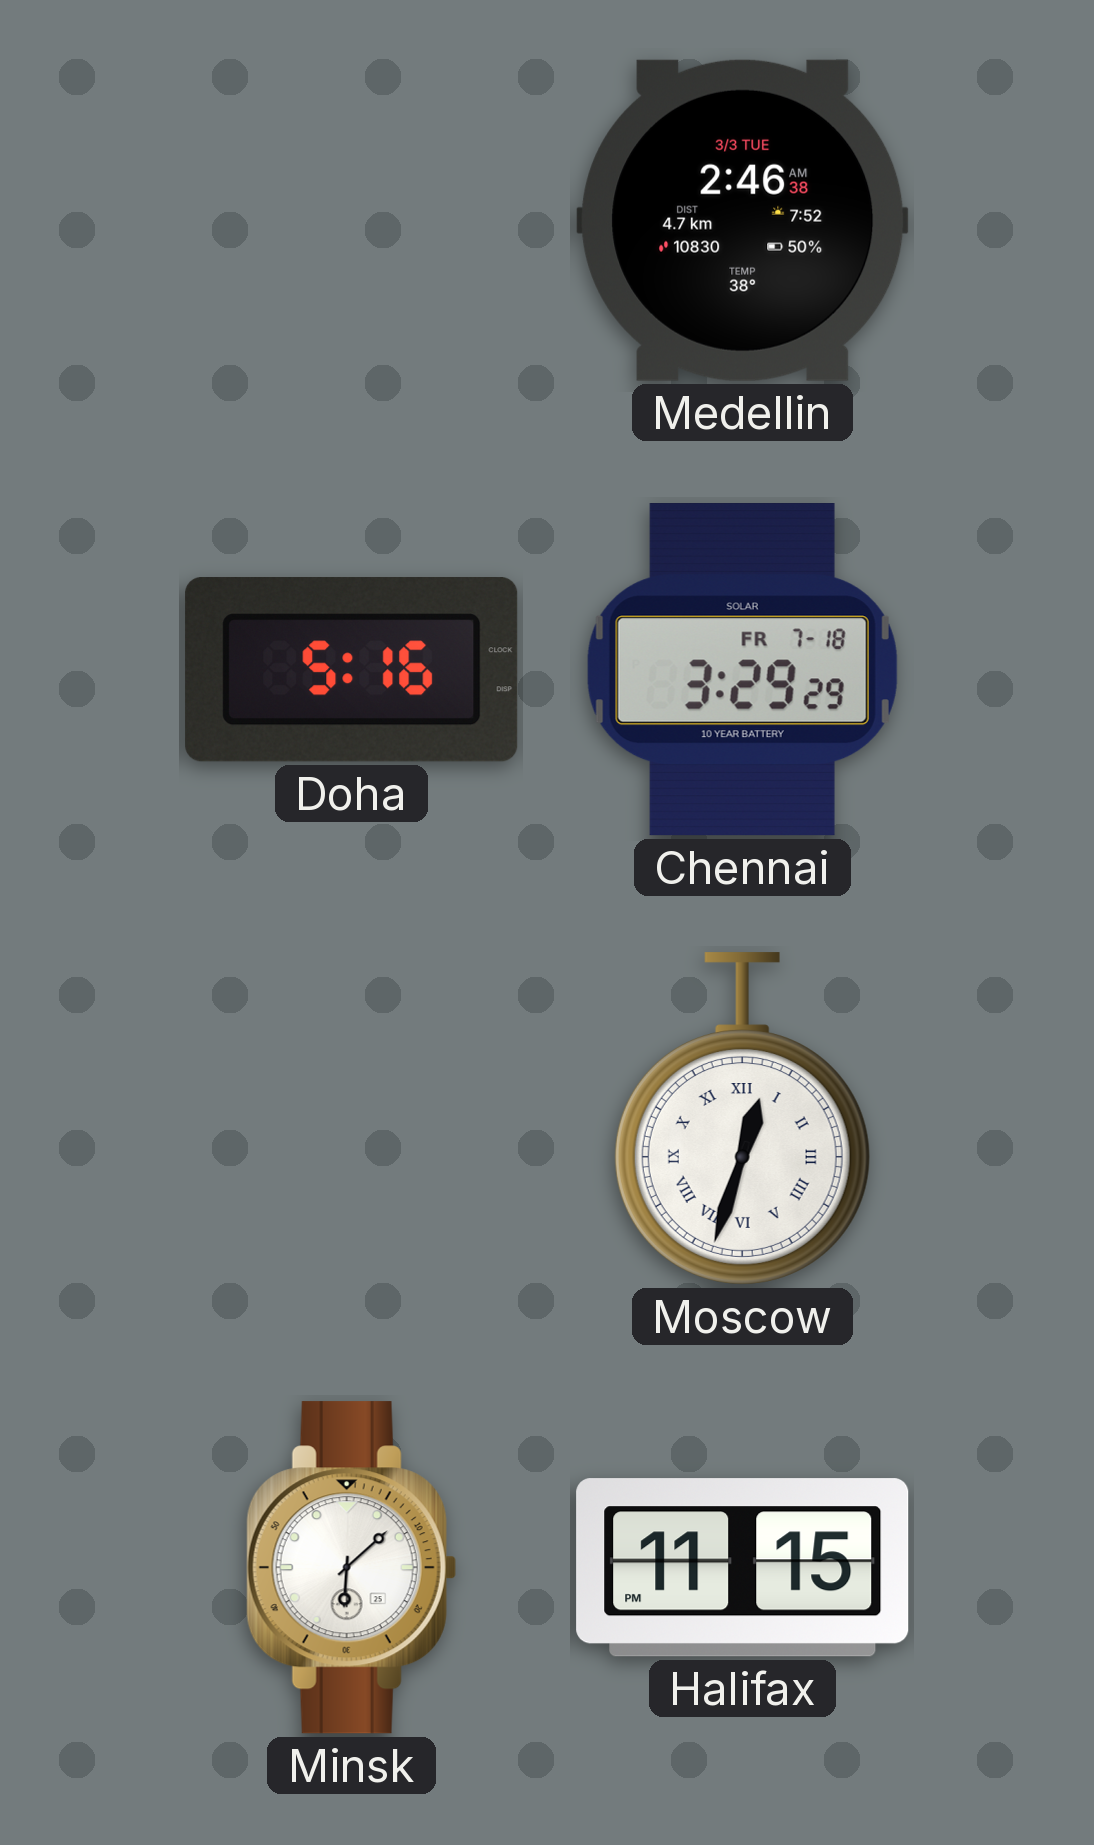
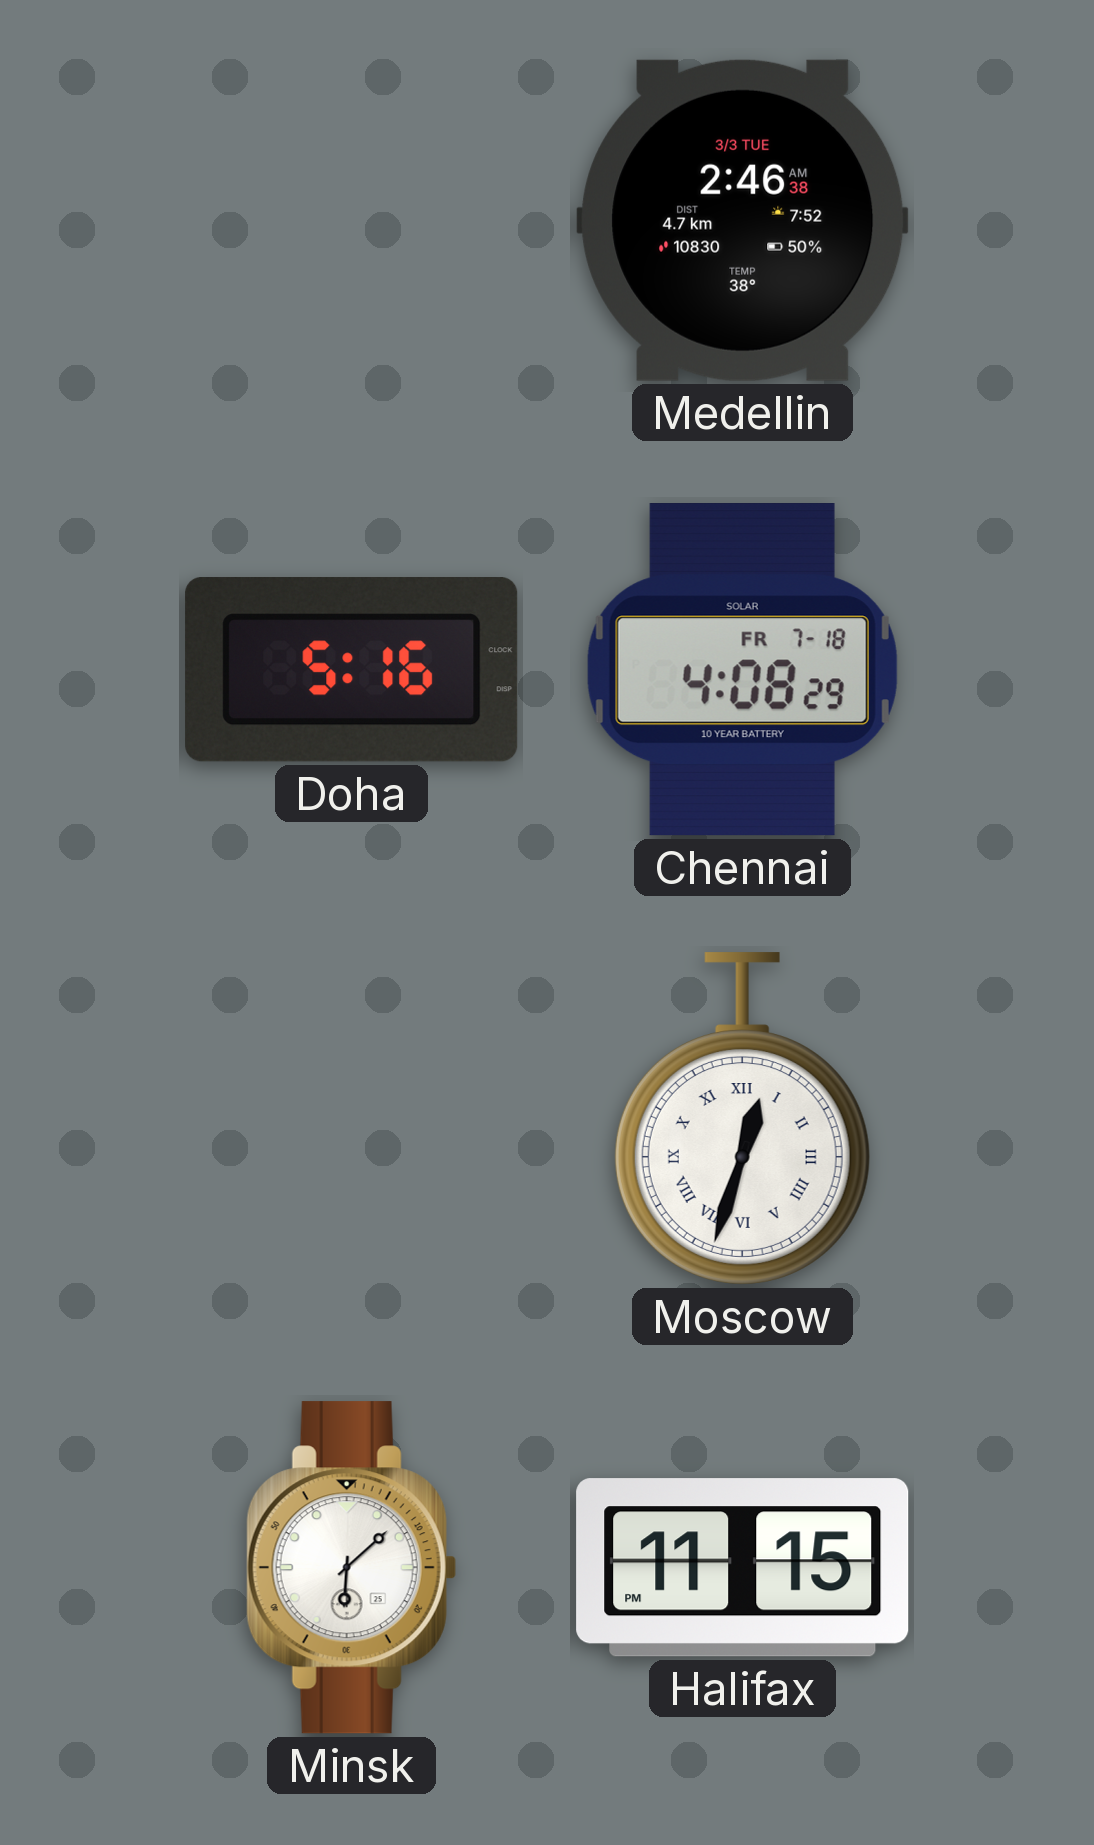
Chennai: 3:29 -> 4:08 (742, 670)
